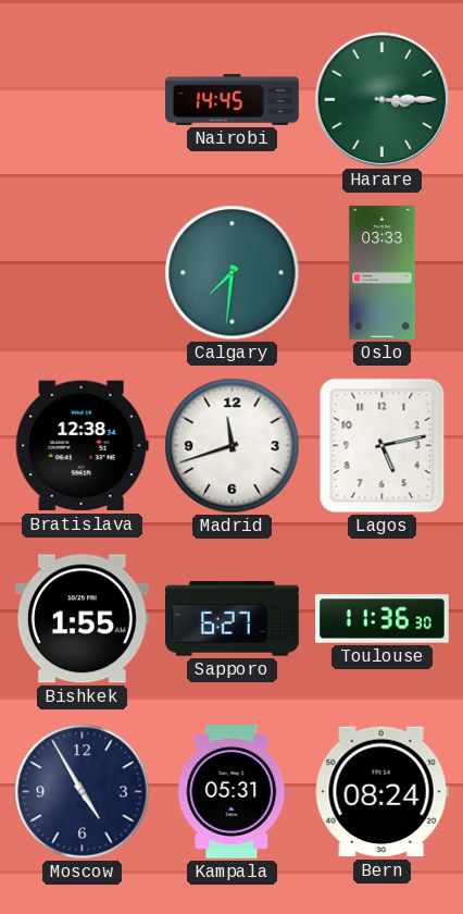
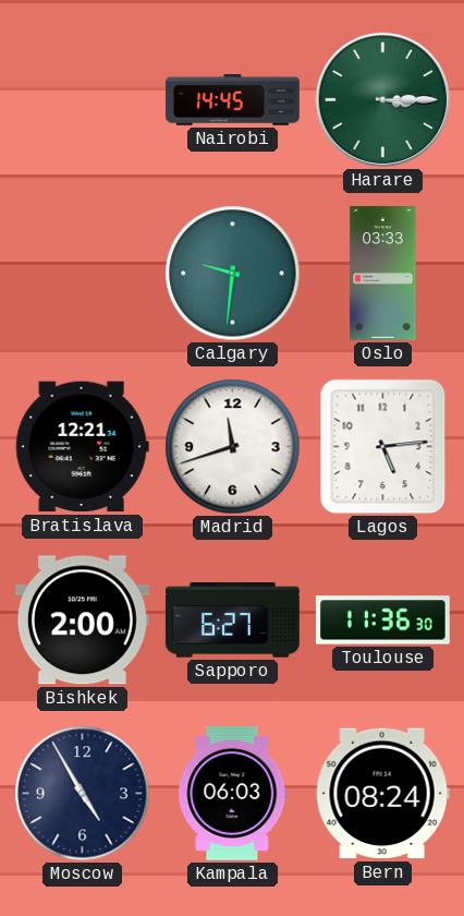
Calgary: 7:31 -> 9:31 (233, 274)
Bratislava: 12:38 -> 12:21 (82, 447)
Lagos: 5:13 -> 5:14 (383, 447)
Bishkek: 1:55 -> 2:00 (82, 620)
Kampala: 05:31 -> 06:03 (233, 793)
